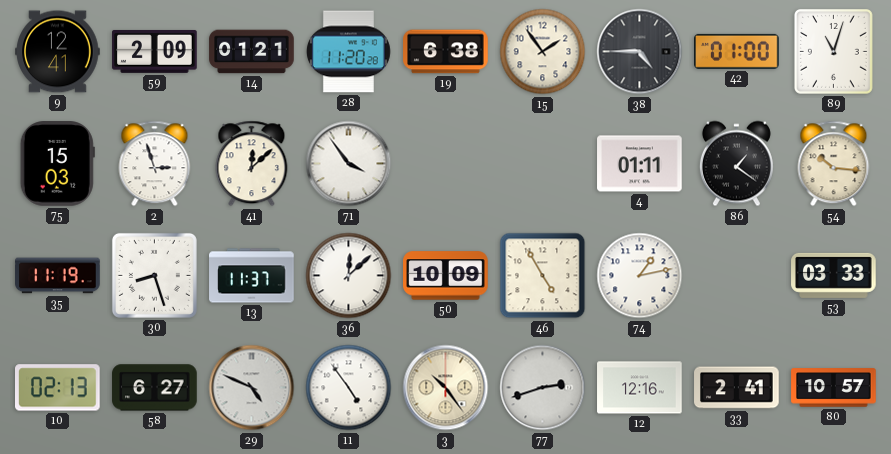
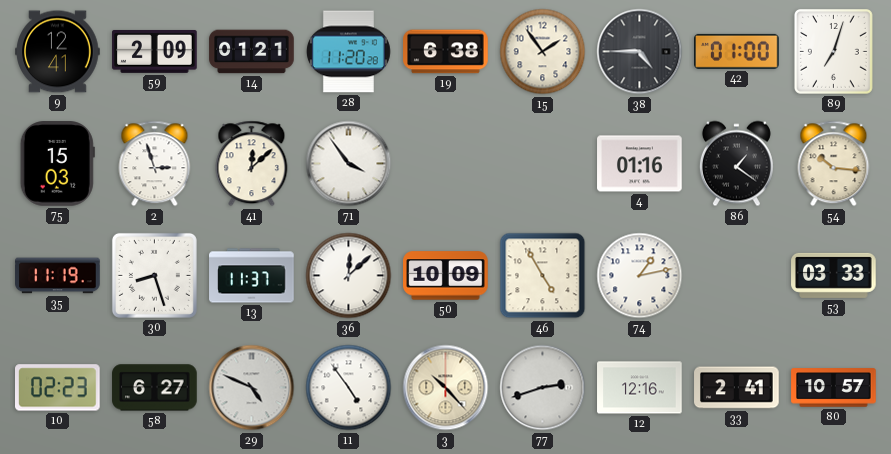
89: 11:03 -> 7:03 (834, 52)
4: 01:11 -> 01:16 (640, 164)
10: 02:13 -> 02:23 (58, 388)
3: 10:24 -> 10:23 (446, 388)
